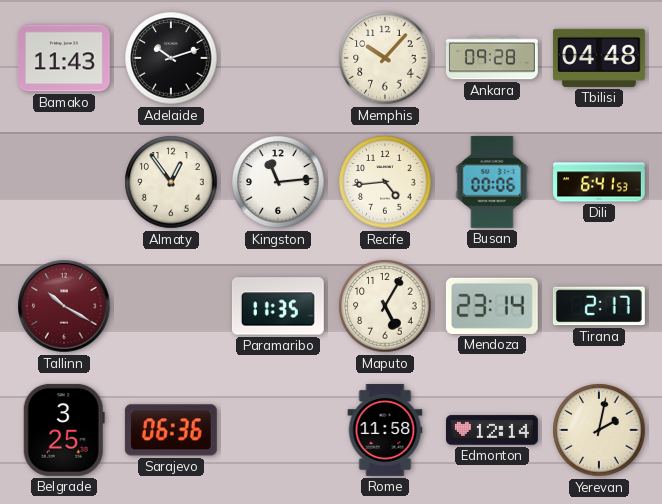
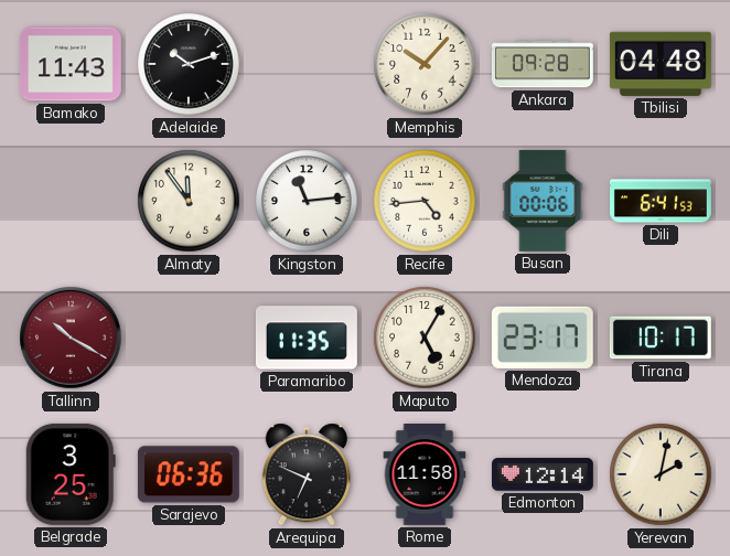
Almaty: 12:54 -> 11:54 (189, 201)
Mendoza: 23:14 -> 23:17 (543, 338)
Tirana: 2:17 -> 10:17 (661, 338)
Arequipa: none -> 6:49 (307, 474)
